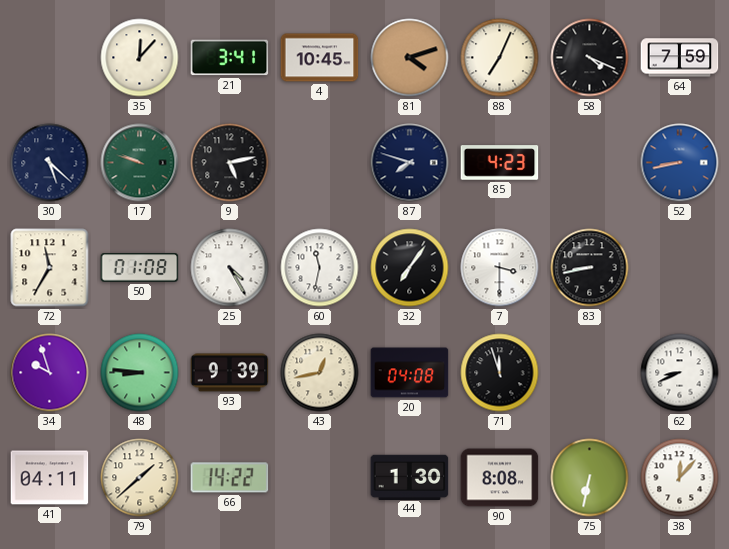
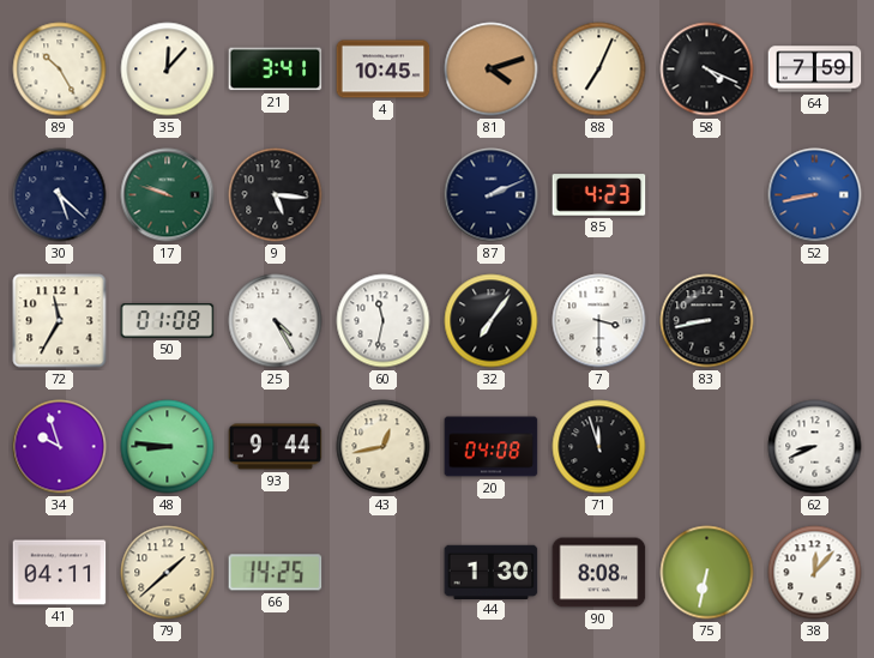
89: none -> 10:25 (60, 70)
9: 5:13 -> 5:16 (276, 195)
87: 7:48 -> 2:11 (492, 195)
93: 9:39 -> 9:44 (276, 447)
66: 14:22 -> 14:25 (276, 573)
